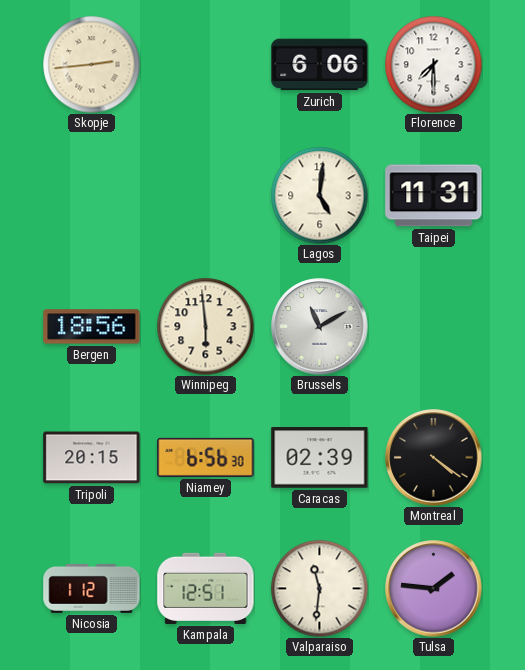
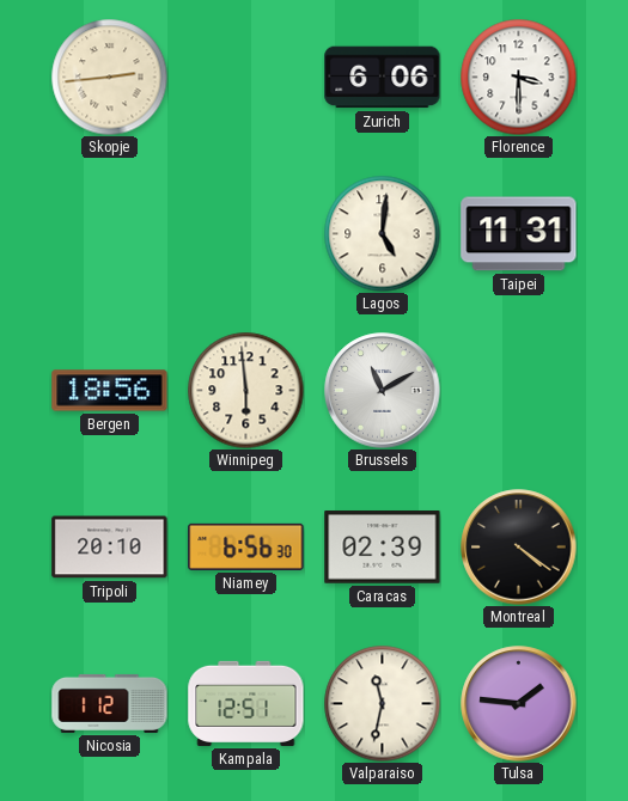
Florence: 7:30 -> 3:30 (518, 77)
Tripoli: 20:15 -> 20:10 (110, 548)
Valparaiso: 11:31 -> 11:32 (382, 703)
